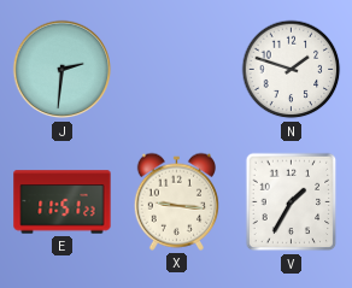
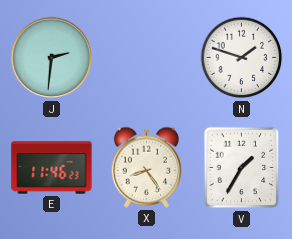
E: 11:51 -> 11:46 (52, 168)
X: 9:16 -> 8:24 (146, 167)
